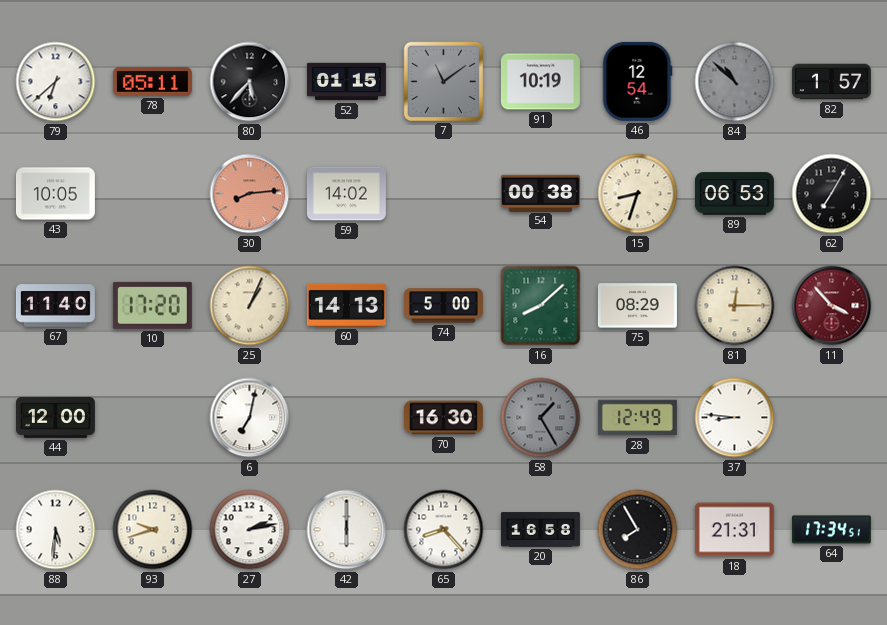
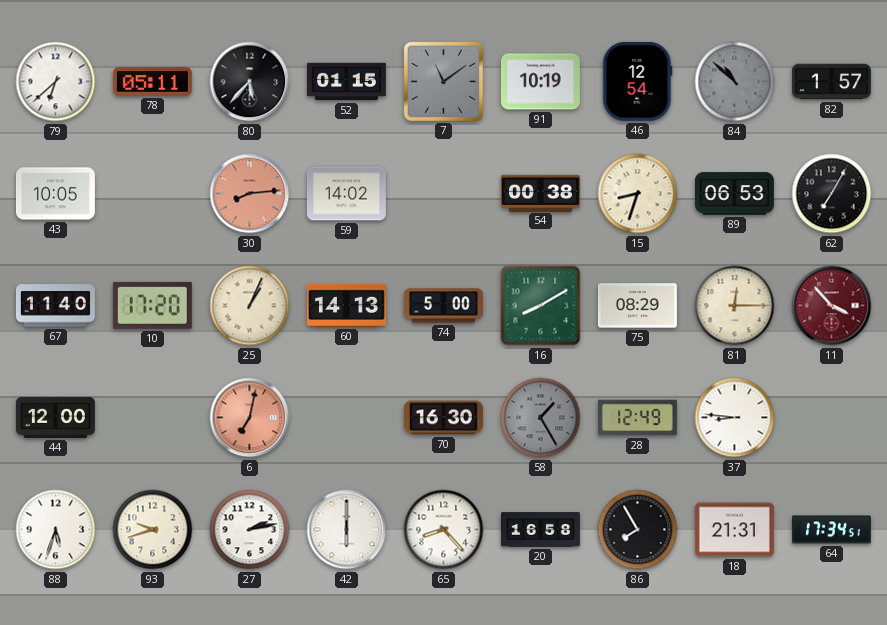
16: 8:08 -> 8:10 (541, 306)
6 dial: white -> salmon (250, 418)
88: 5:31 -> 5:33 (56, 530)
